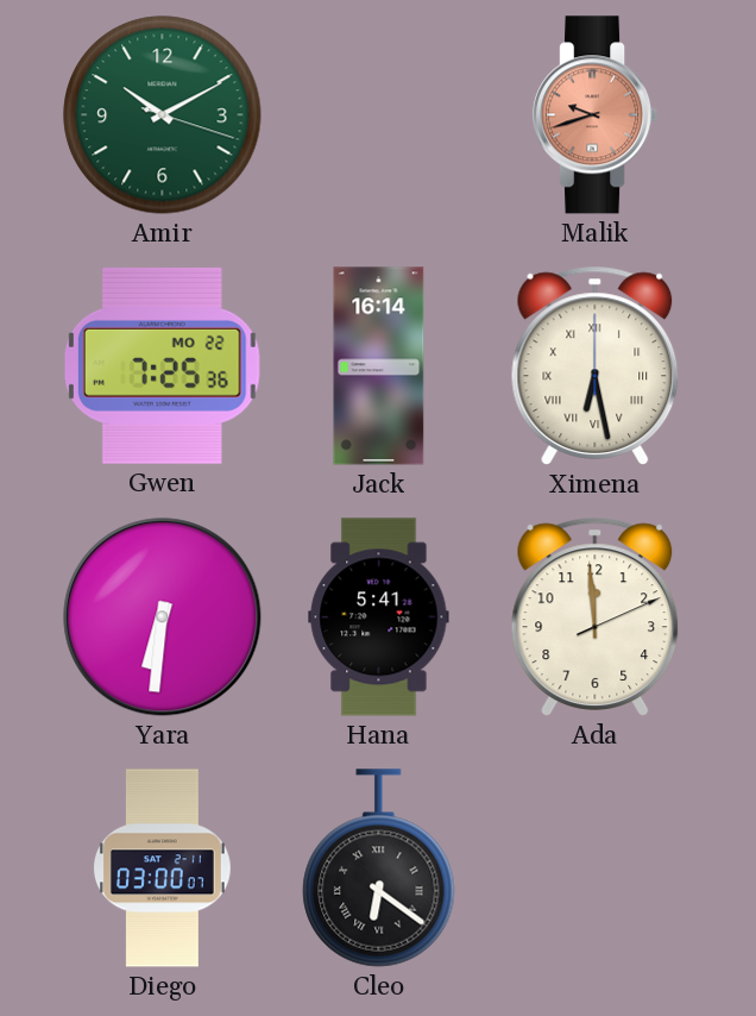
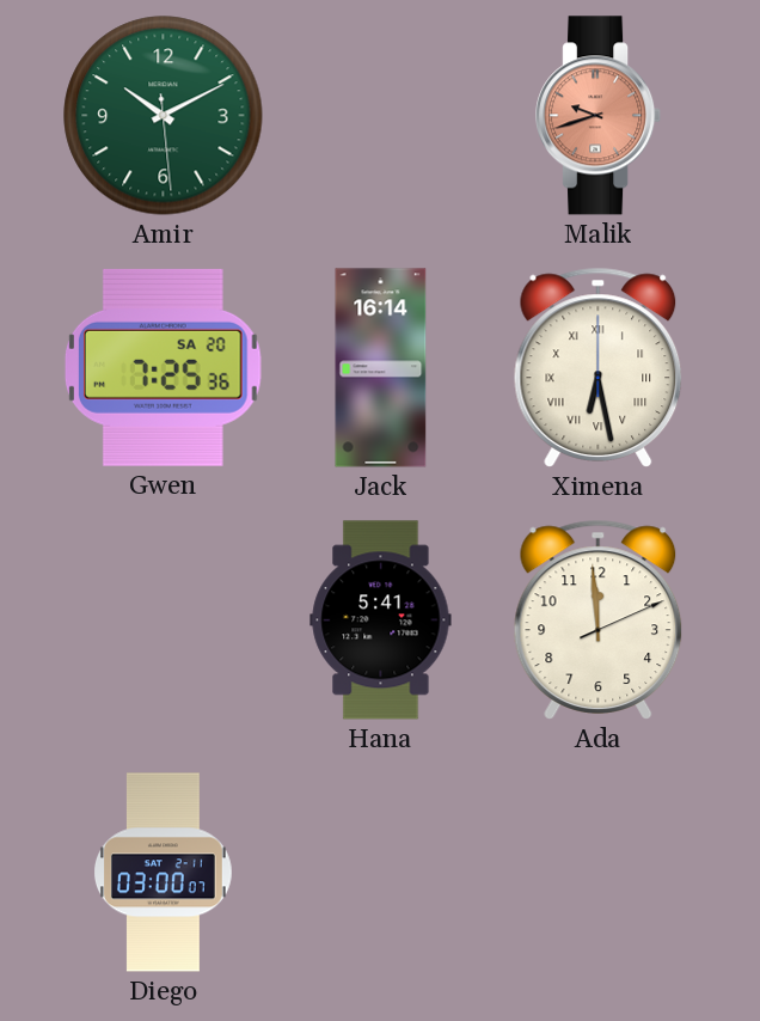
Amir: 10:10:18 -> 10:10:29 (164, 116)
Gwen date: MO 22 -> SA 20 (163, 367)
Yara: 6:31 -> none (163, 617)
Cleo: 6:21 -> none (379, 868)
